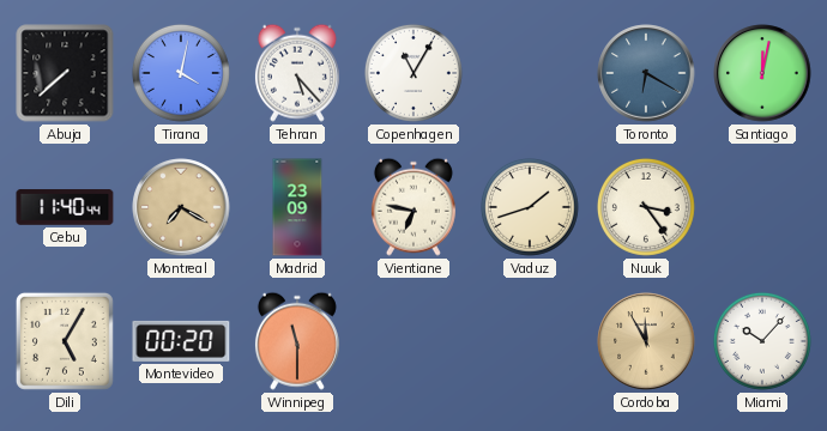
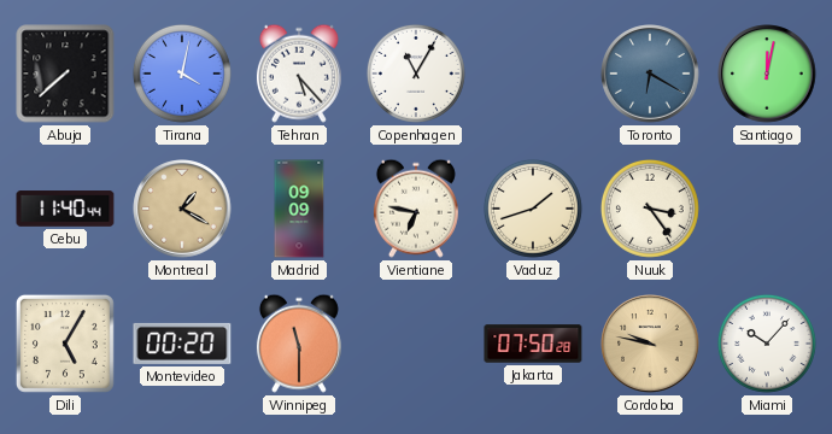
Montreal: 7:20 -> 1:20 (182, 209)
Madrid: 23:09 -> 09:09 (299, 209)
Jakarta: none -> 07:50 (533, 344)
Cordoba: 11:55 -> 9:47 (650, 344)
